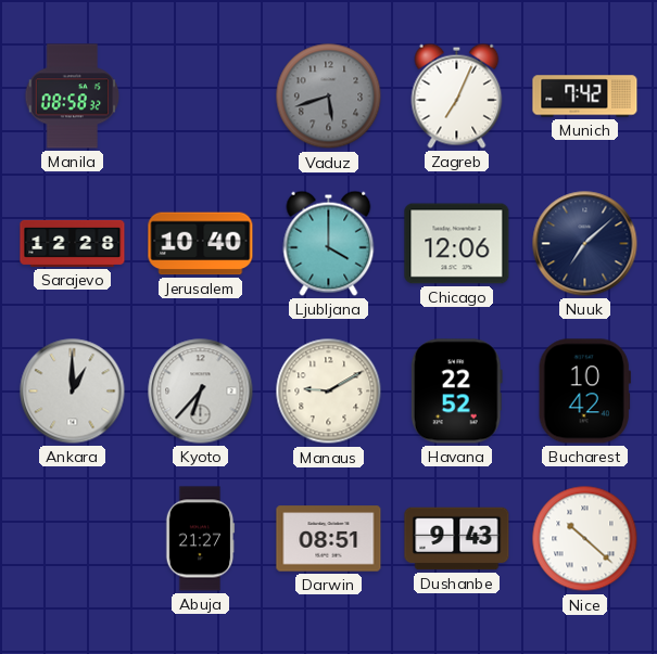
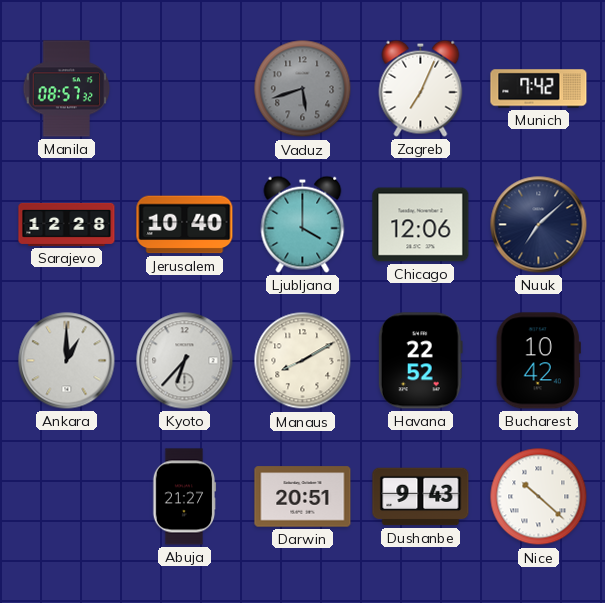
Manila: 08:58 -> 08:57 (67, 89)
Manaus: 9:10 -> 8:10 (303, 361)
Darwin: 08:51 -> 20:51 (303, 497)
